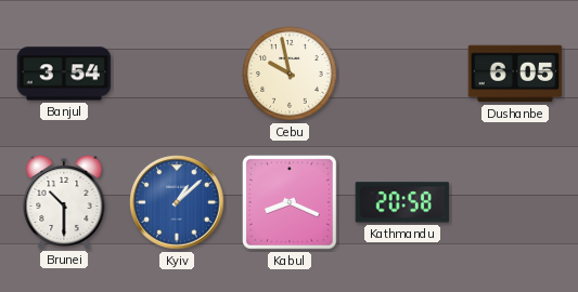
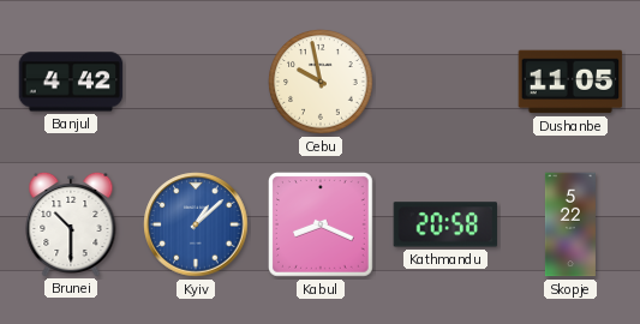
Banjul: 3:54 -> 4:42 (71, 82)
Dushanbe: 6:05 -> 11:05 (570, 82)
Skopje: none -> 5:22 (570, 224)
